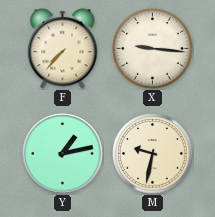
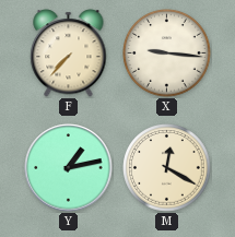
M: 9:32 -> 12:20 (167, 168)
